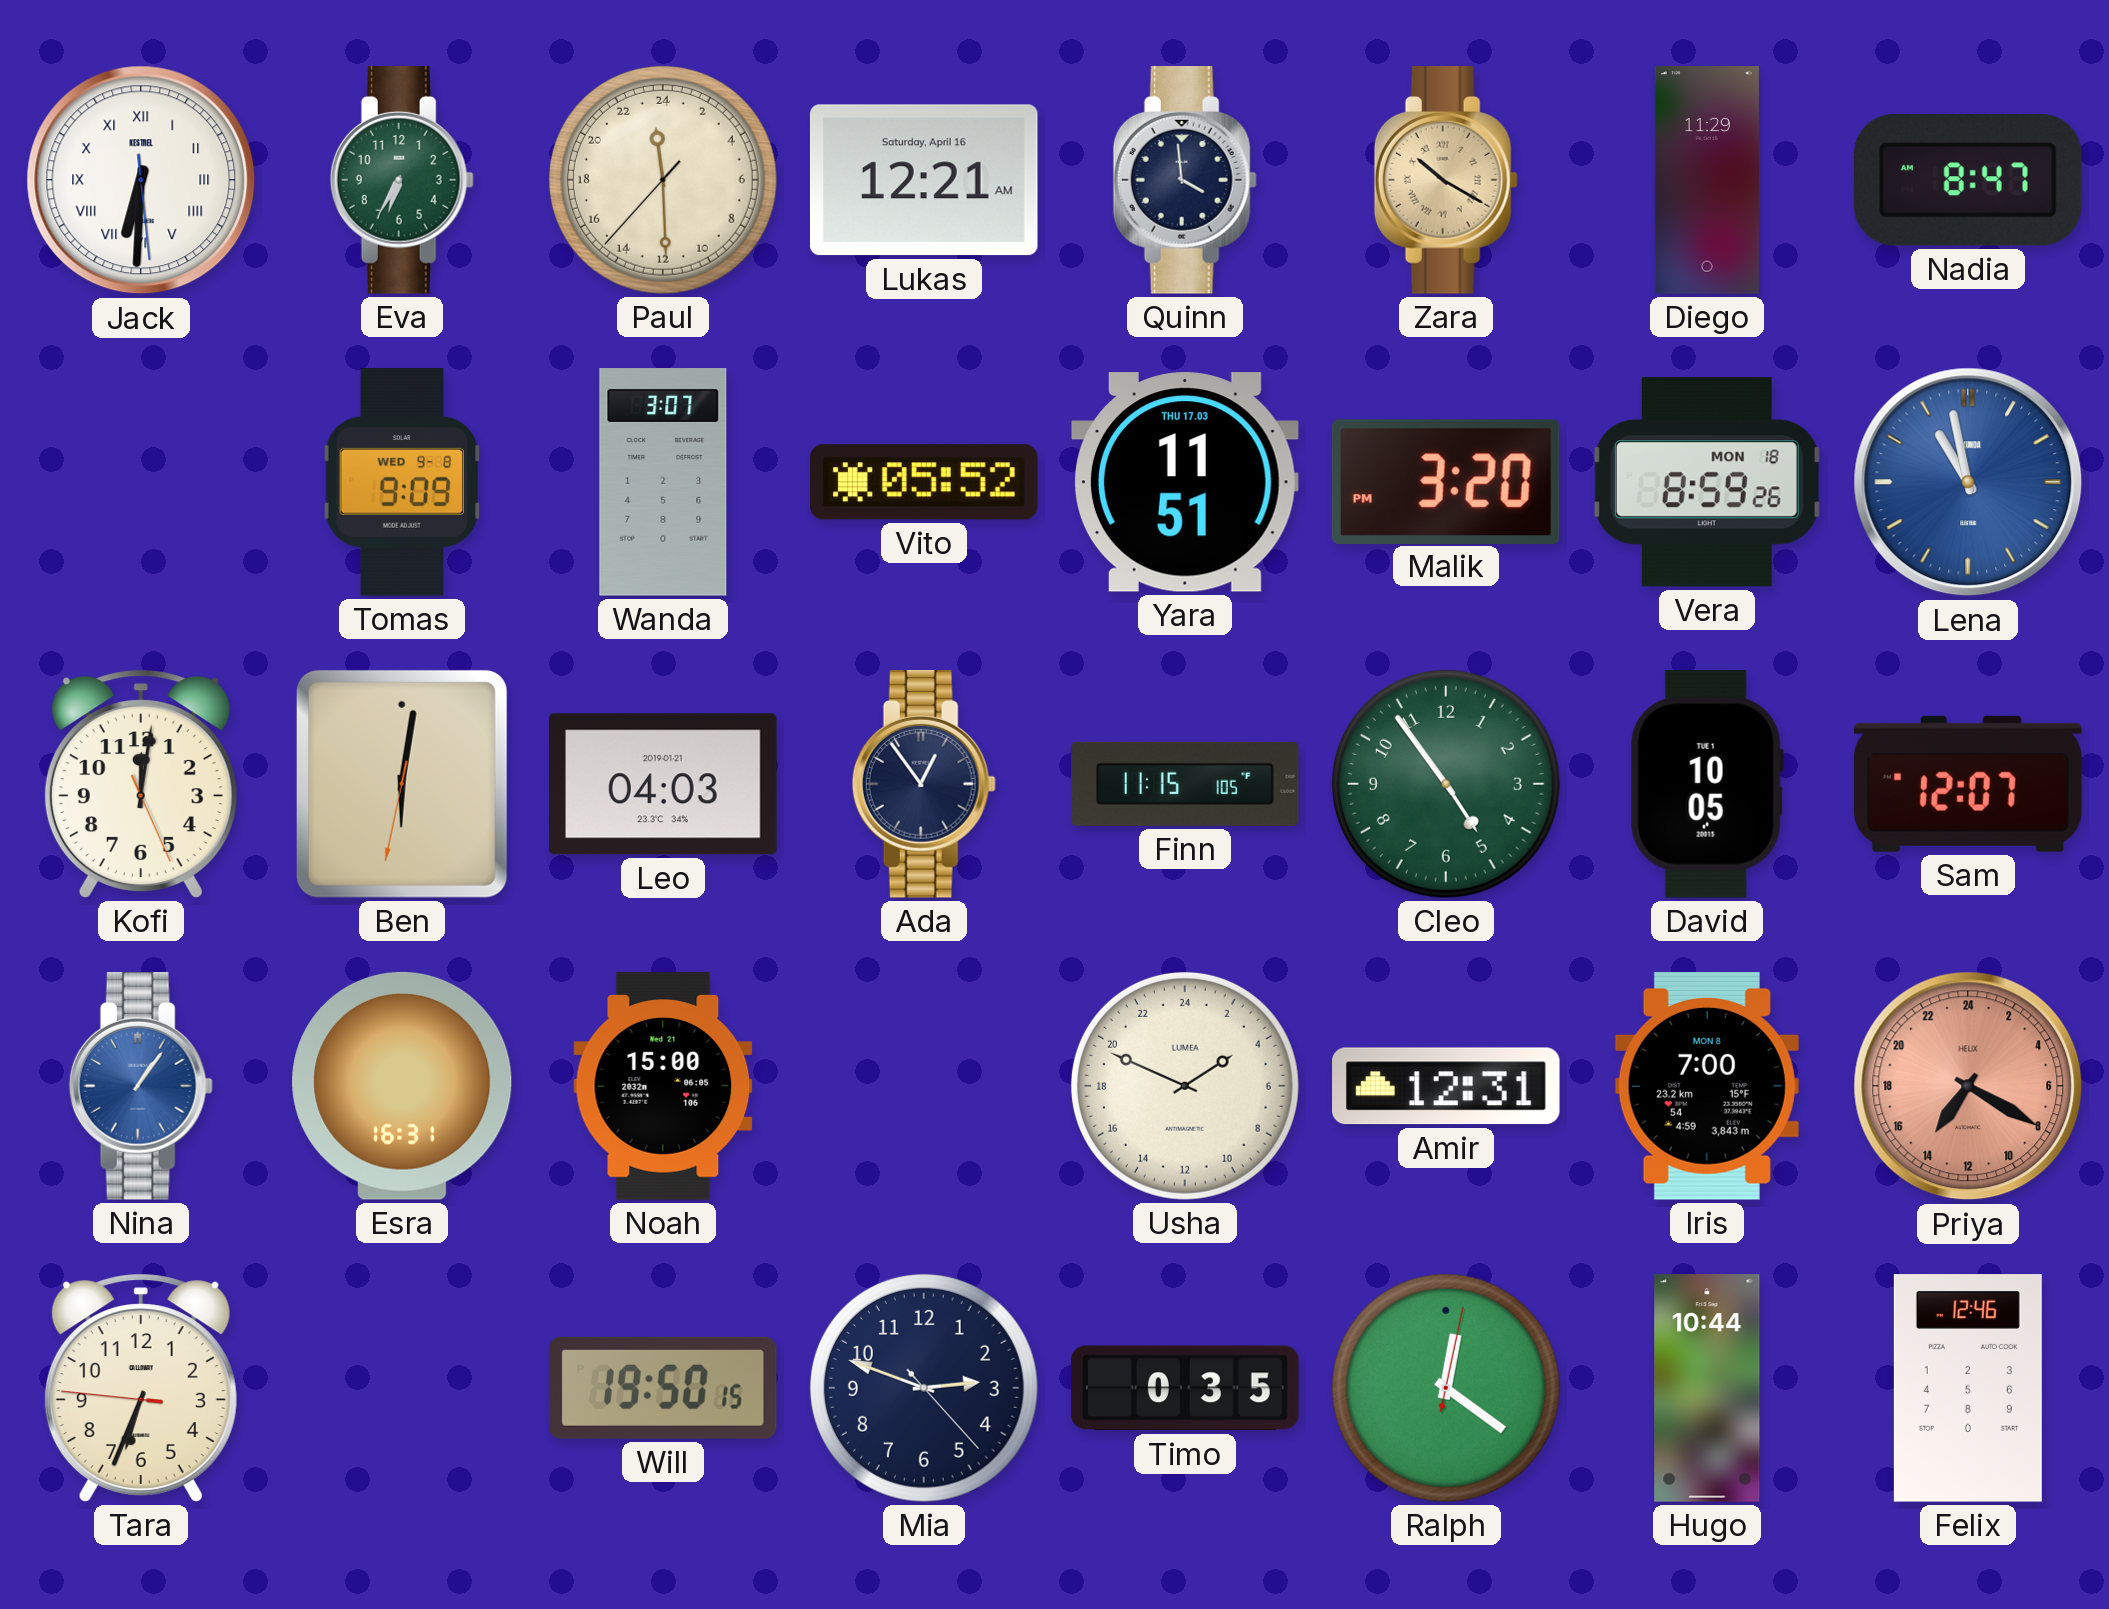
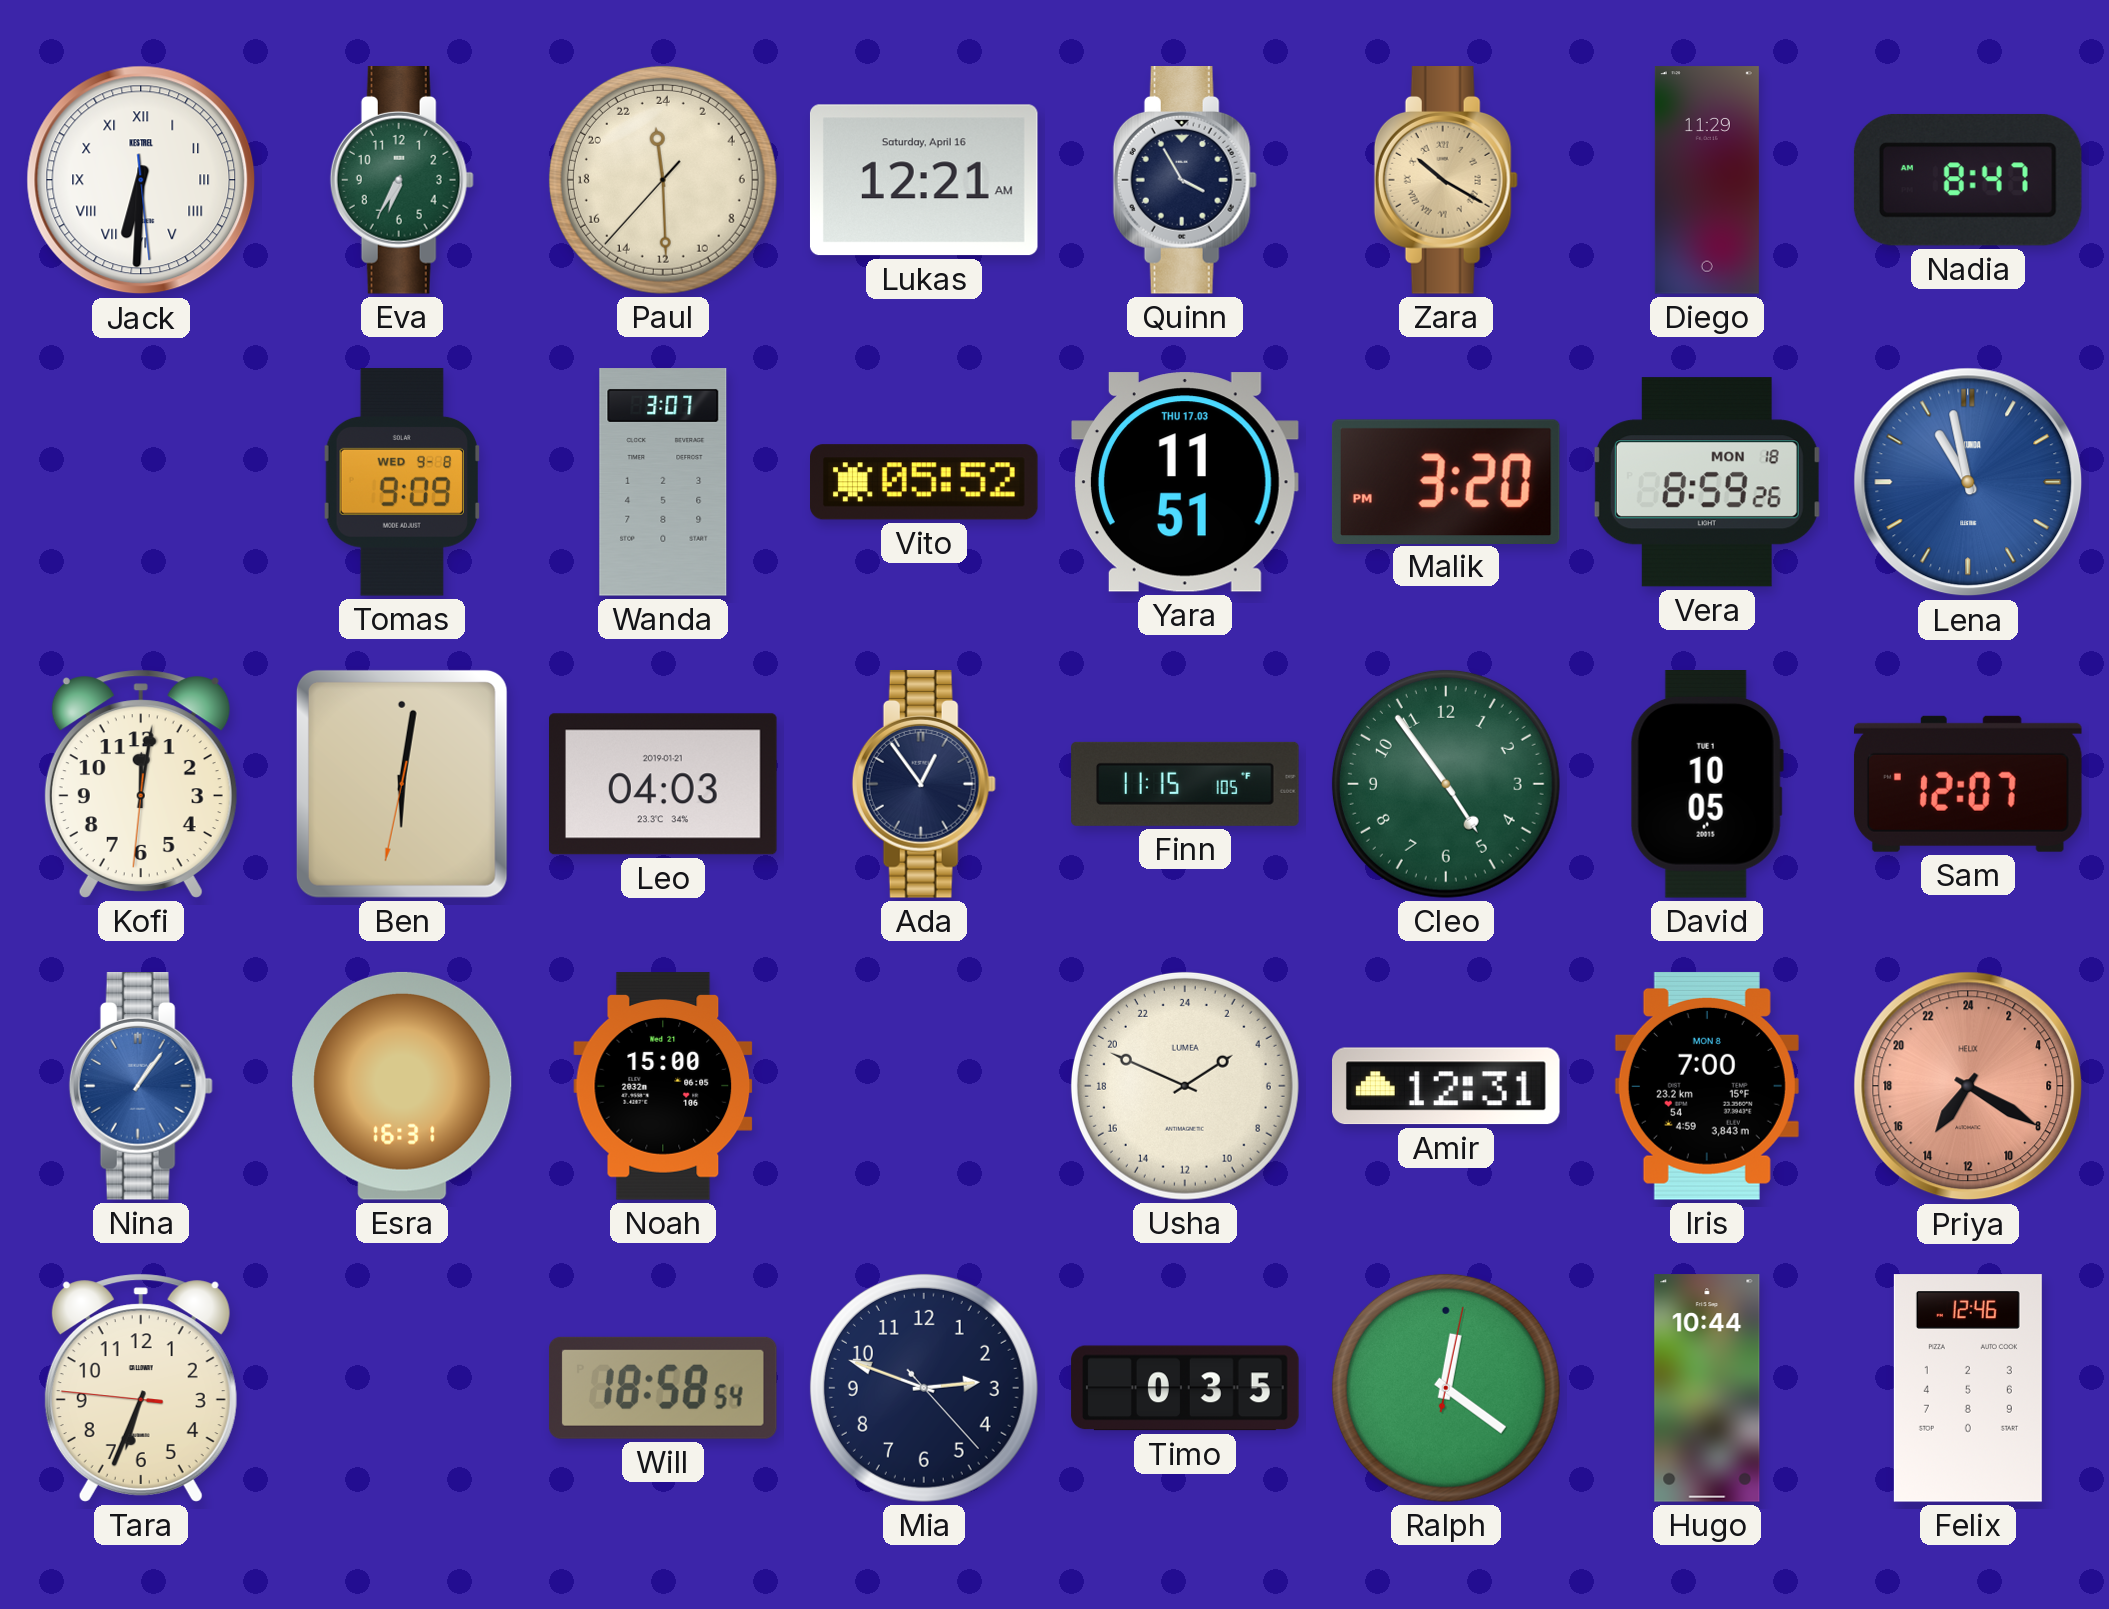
Quinn: 3:59 -> 3:55 (1185, 180)
Kofi: 12:01:26 -> 12:01:31 (141, 784)
Will: 19:50 -> 18:58 (663, 1388)
